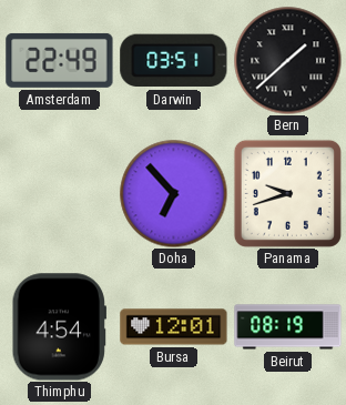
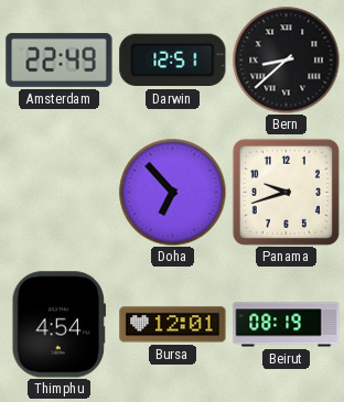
Darwin: 03:51 -> 12:51 (173, 61)
Bern: 1:38 -> 8:38 (286, 59)
